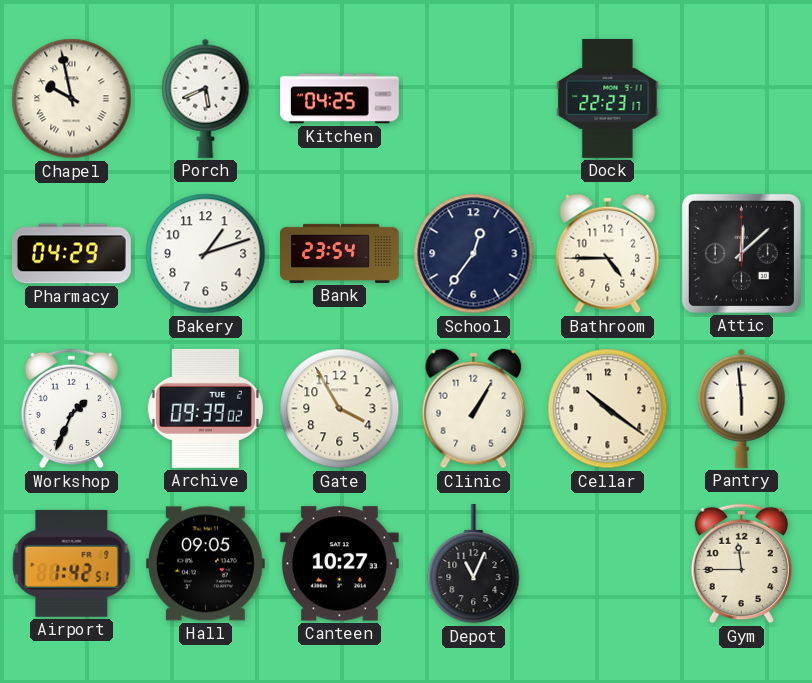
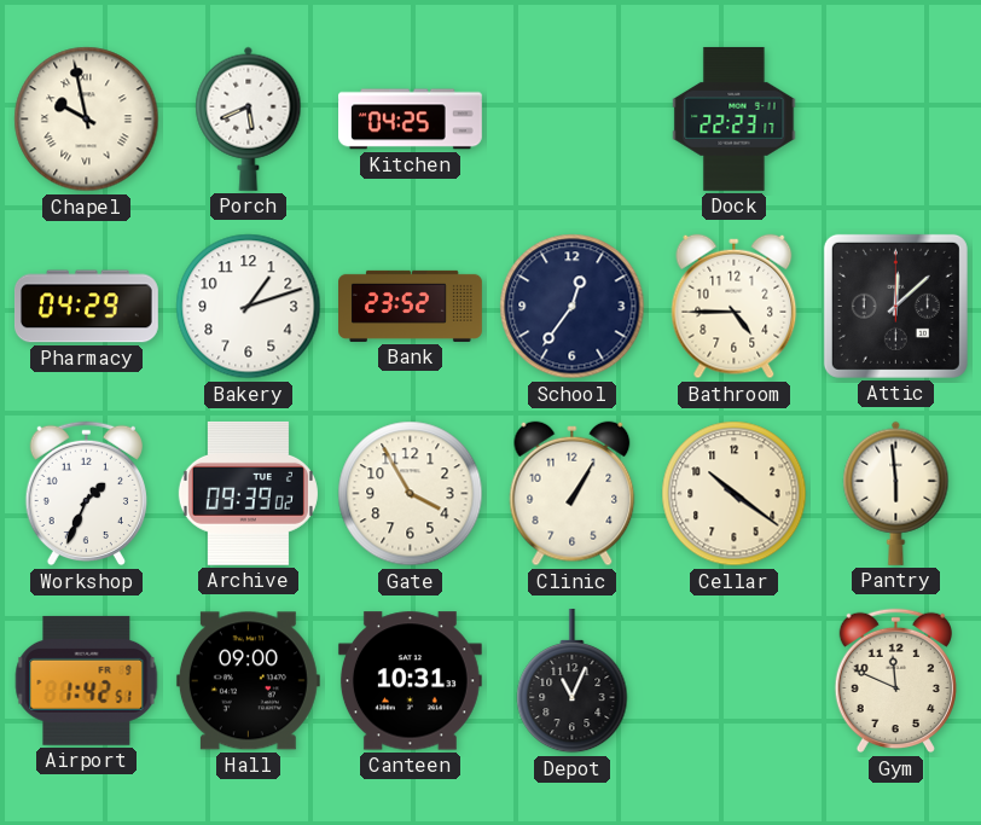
Bank: 23:54 -> 23:52 (411, 306)
Hall: 09:05 -> 09:00 (248, 681)
Canteen: 10:27 -> 10:31 (410, 681)
Gym: 11:45 -> 11:49 (895, 681)
